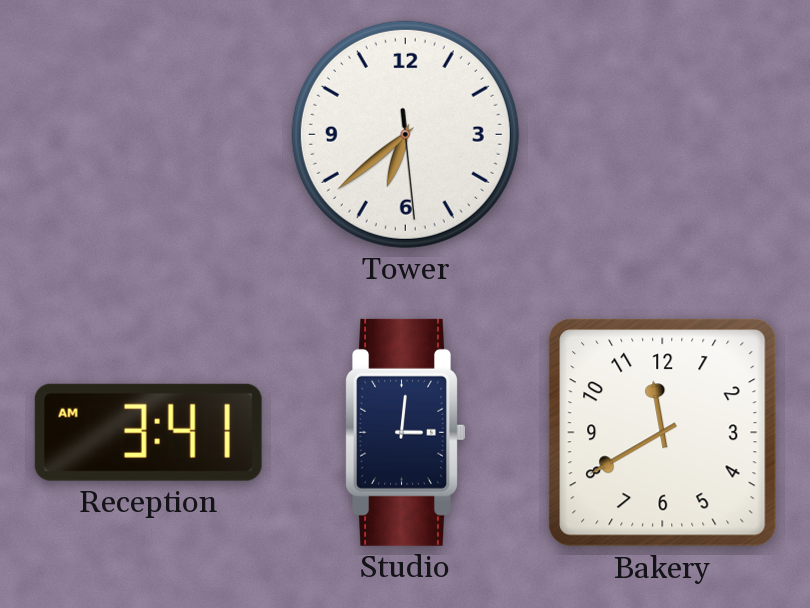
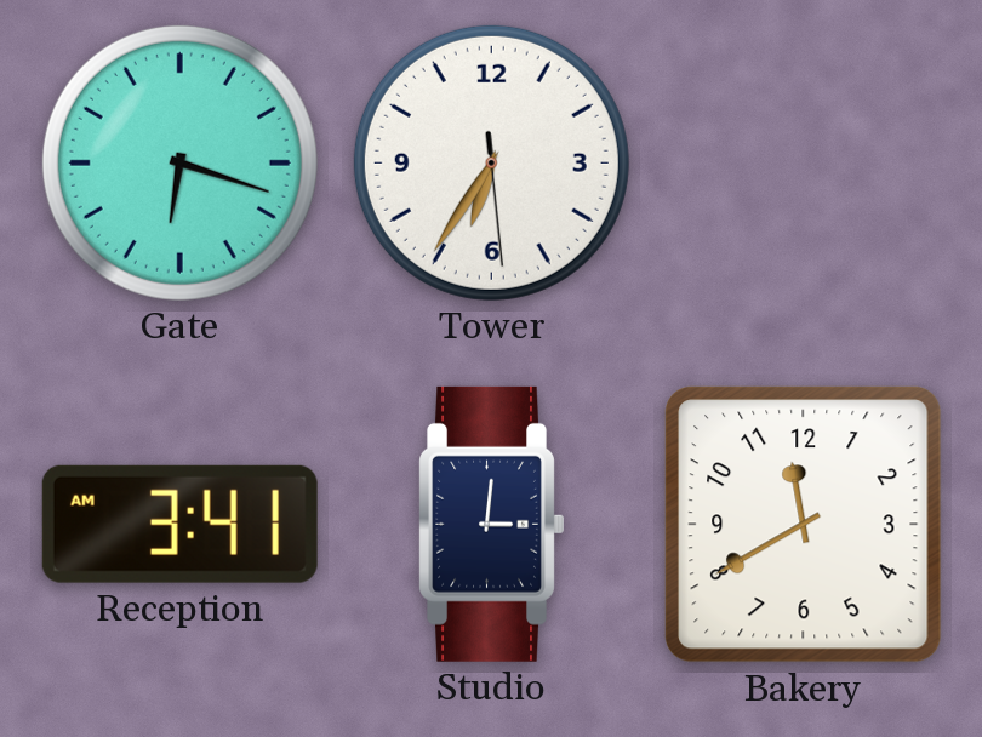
Gate: none -> 6:18 (179, 162)
Tower: 6:38 -> 6:35 (491, 162)
